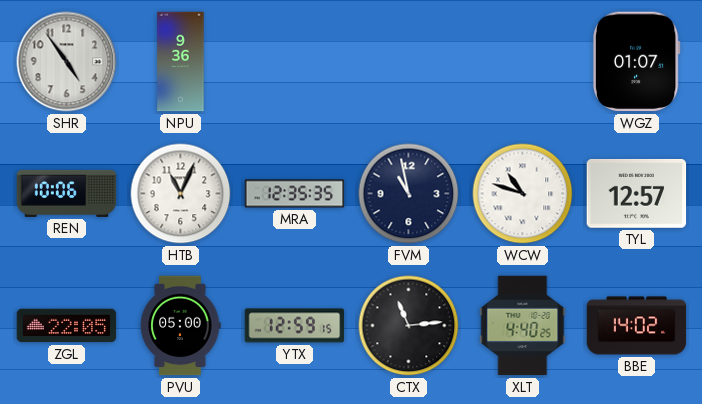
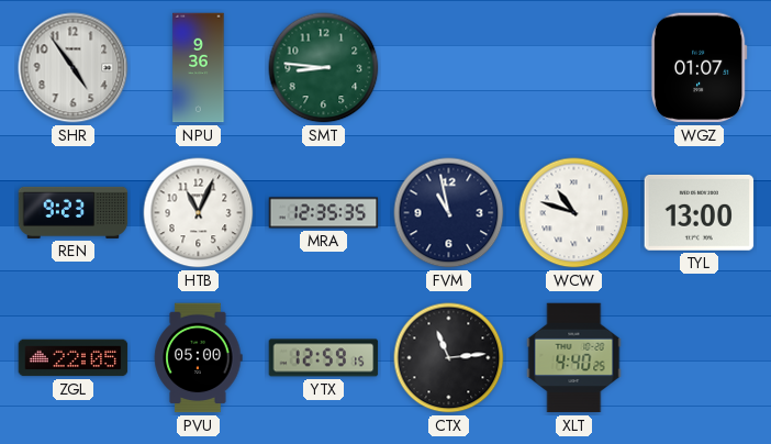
SMT: none -> 8:46 (324, 68)
REN: 10:06 -> 9:23 (74, 212)
TYL: 12:57 -> 13:00 (700, 212)
BBE: 14:02 -> none (637, 326)
